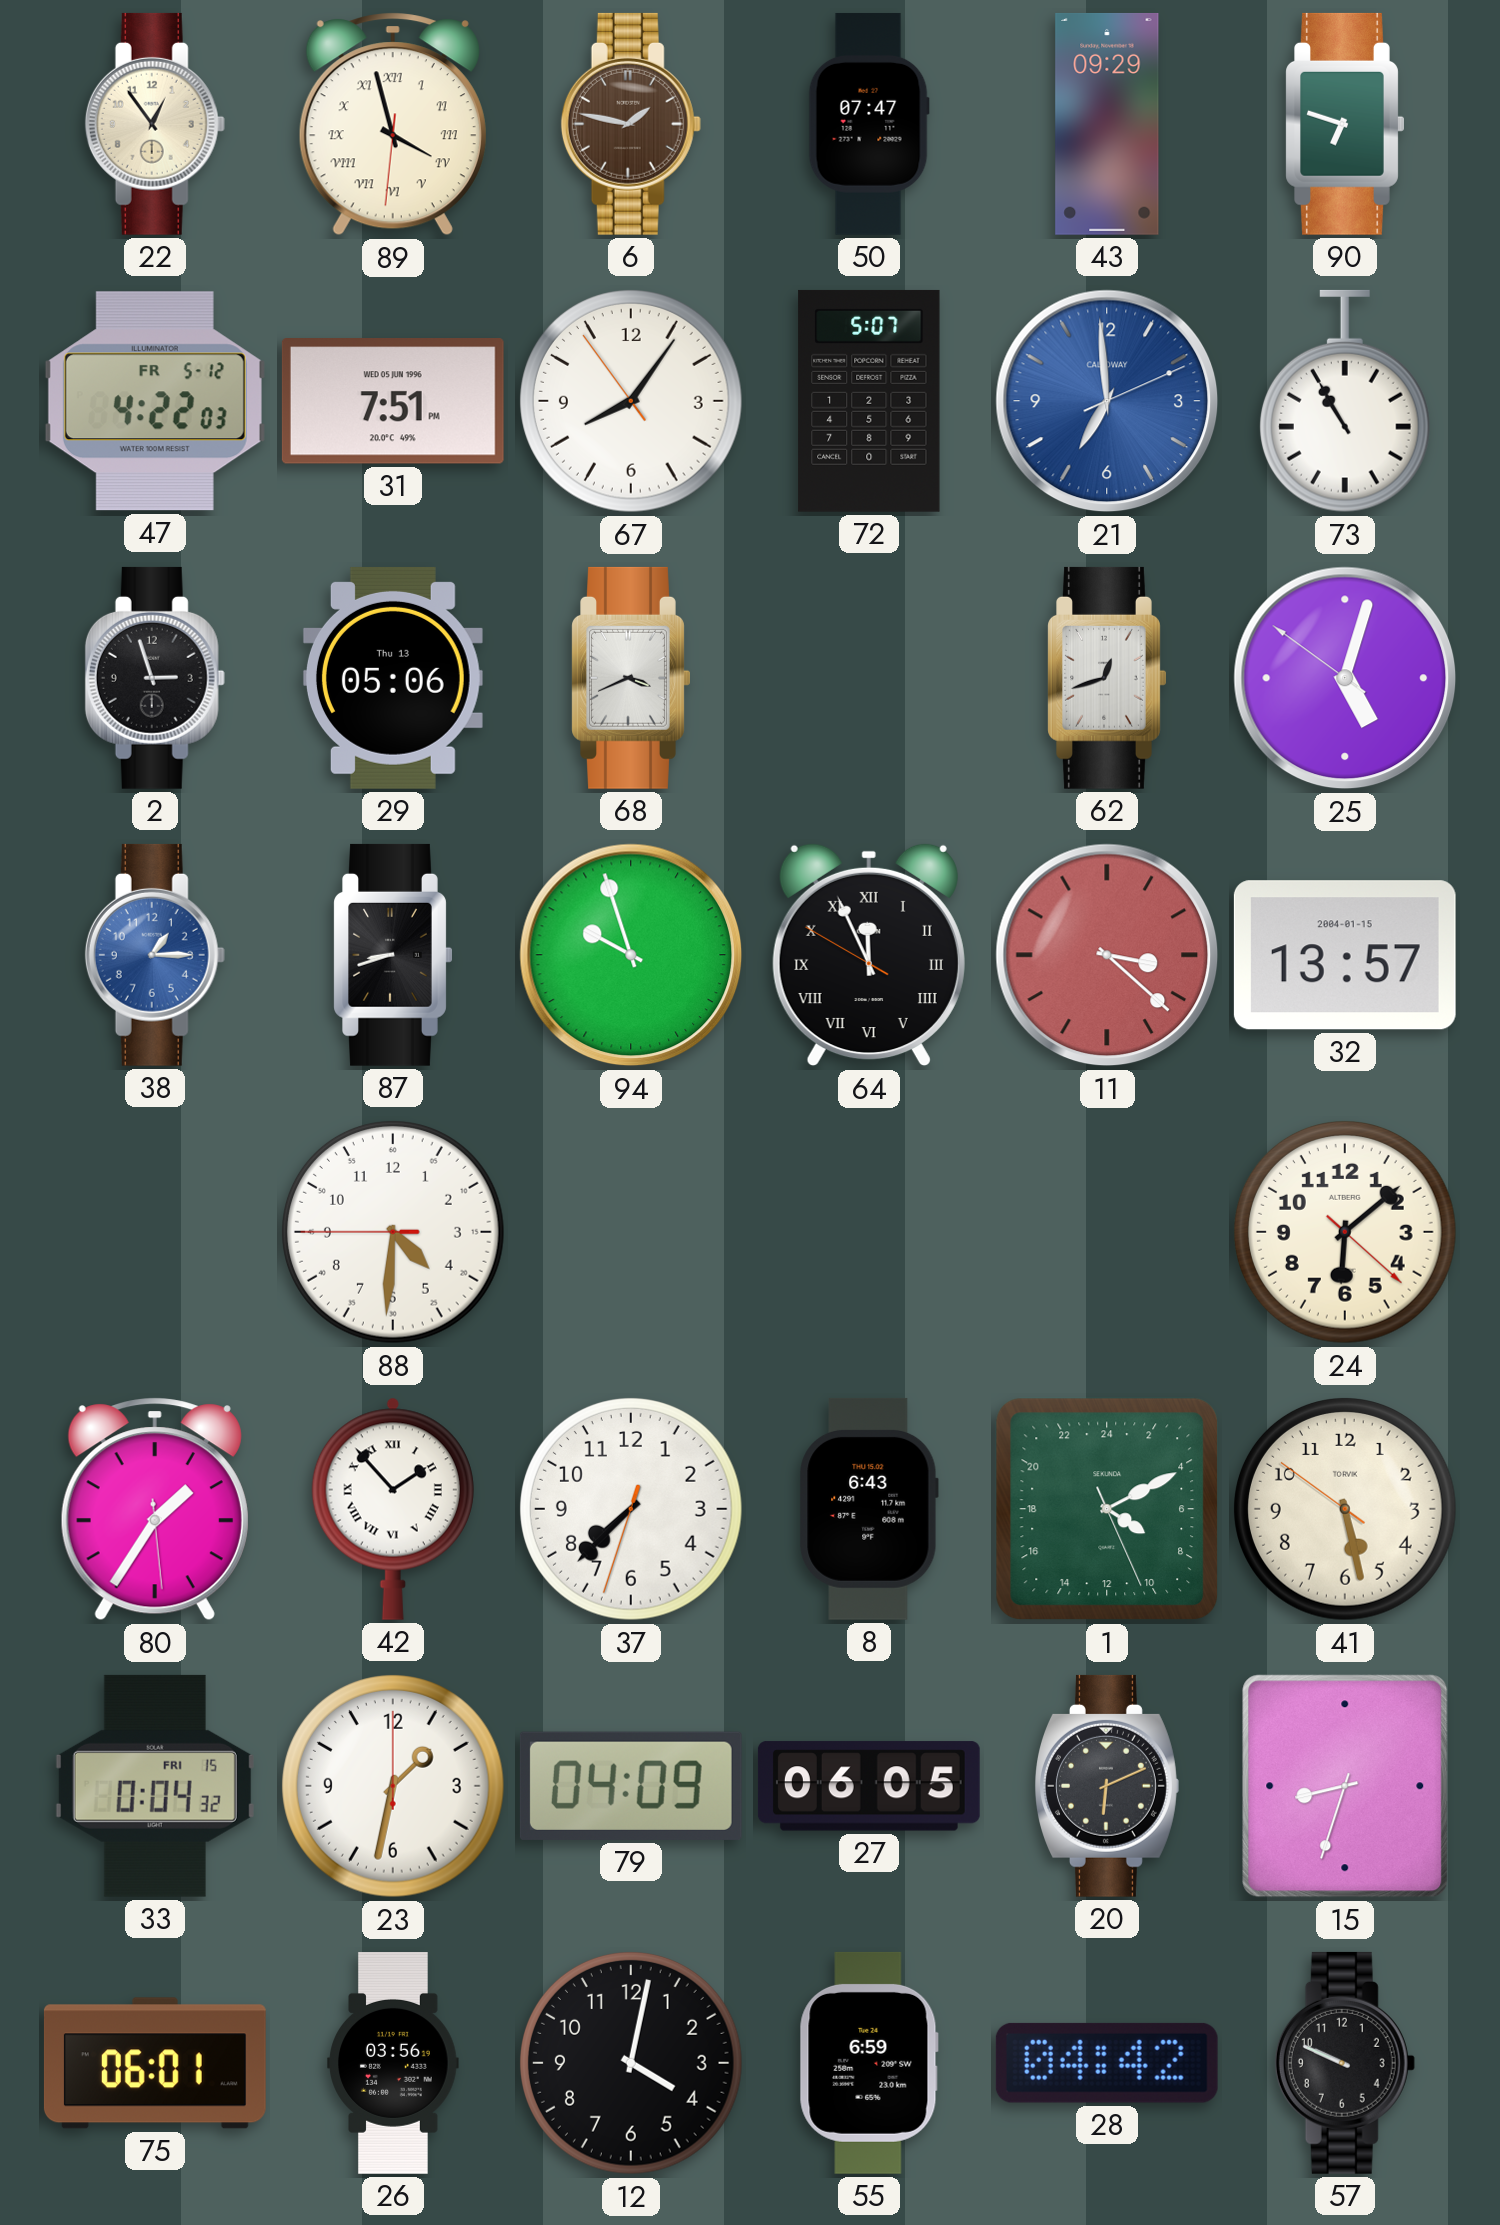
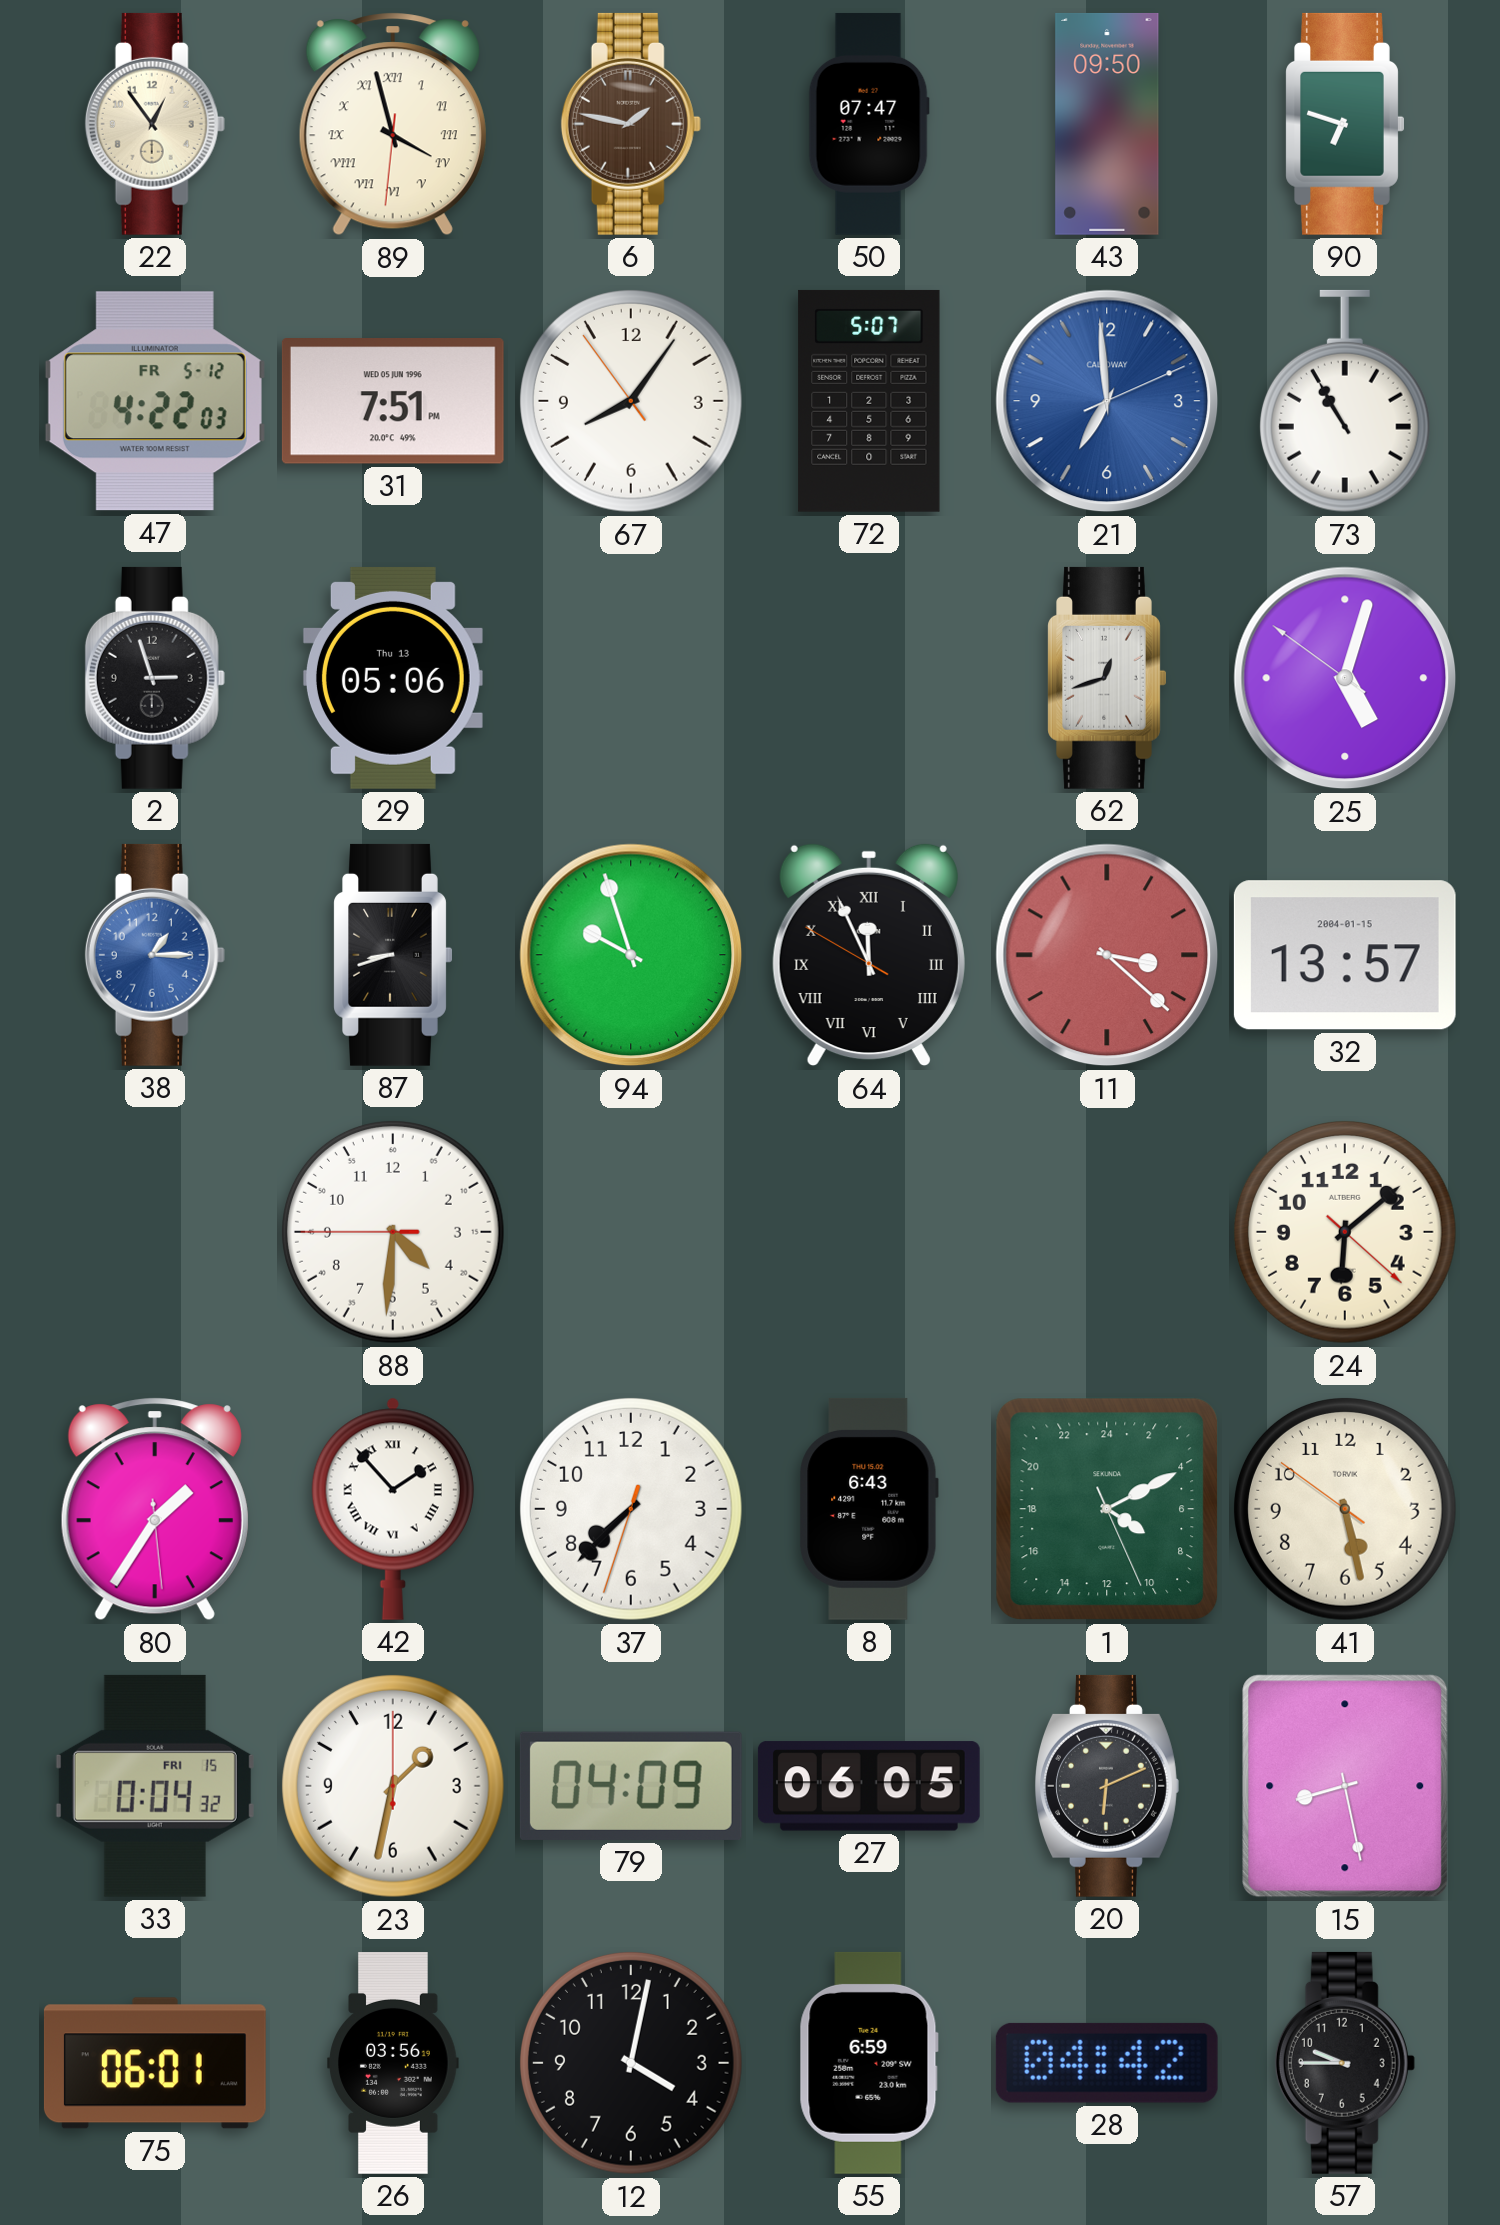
43: 09:29 -> 09:50 (1107, 124)
68: 3:41 -> none (631, 678)
15: 8:33 -> 8:28 (1345, 1786)
57: 9:49 -> 9:45 (1345, 2063)
